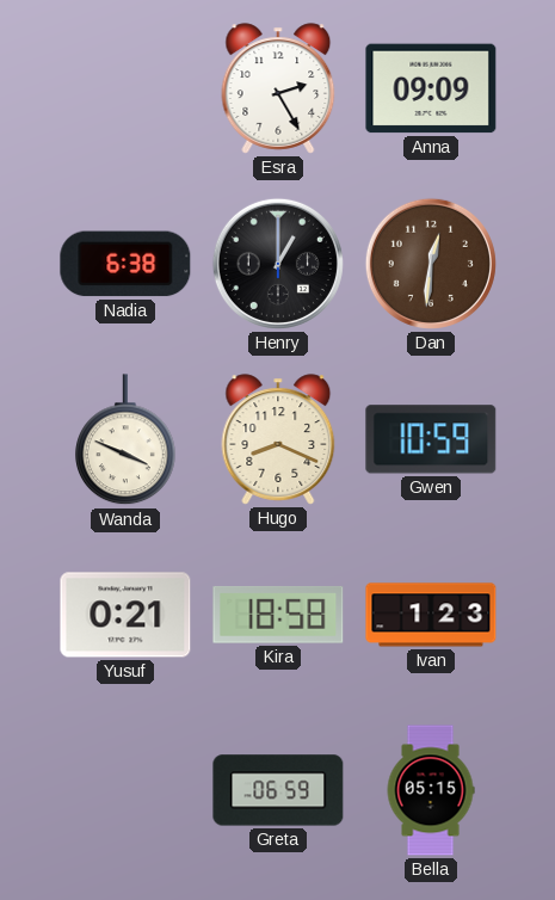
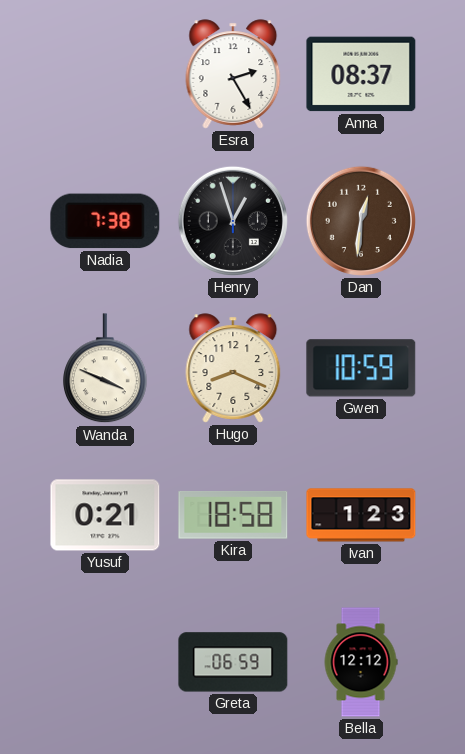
Anna: 09:09 -> 08:37 (361, 74)
Nadia: 6:38 -> 7:38 (105, 221)
Henry: 1:00 -> 12:57 (233, 221)
Bella: 05:15 -> 12:12 (361, 662)
